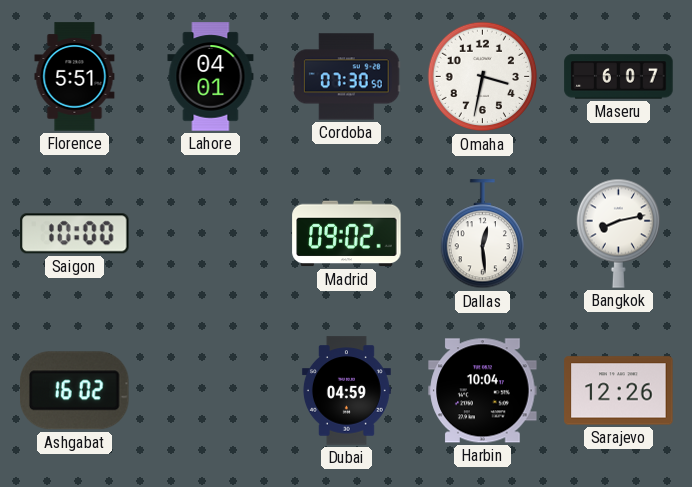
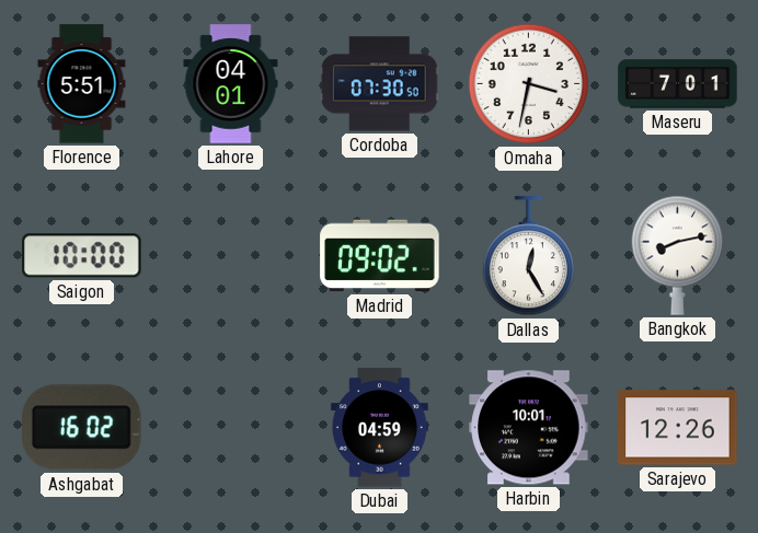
Maseru: 6:07 -> 7:01 (678, 84)
Dallas: 12:29 -> 12:25 (528, 256)
Harbin: 10:04 -> 10:01 (529, 428)
